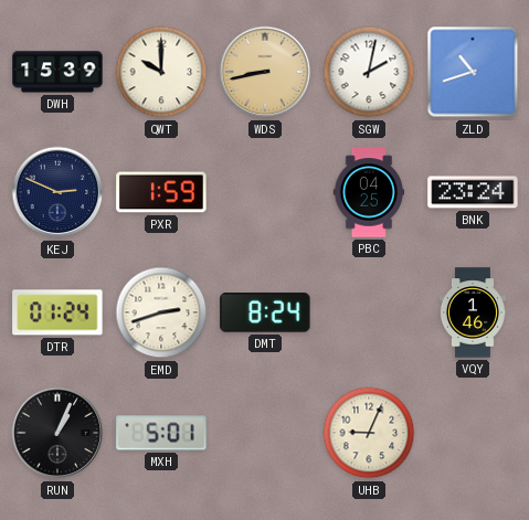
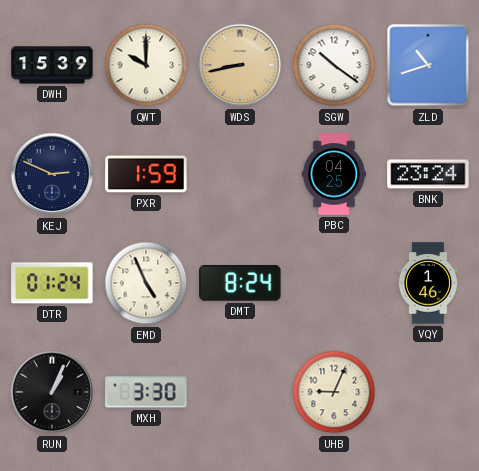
SGW: 2:02 -> 10:21 (334, 65)
EMD: 2:42 -> 4:56 (146, 283)
MXH: 5:01 -> 3:30 (146, 392)
